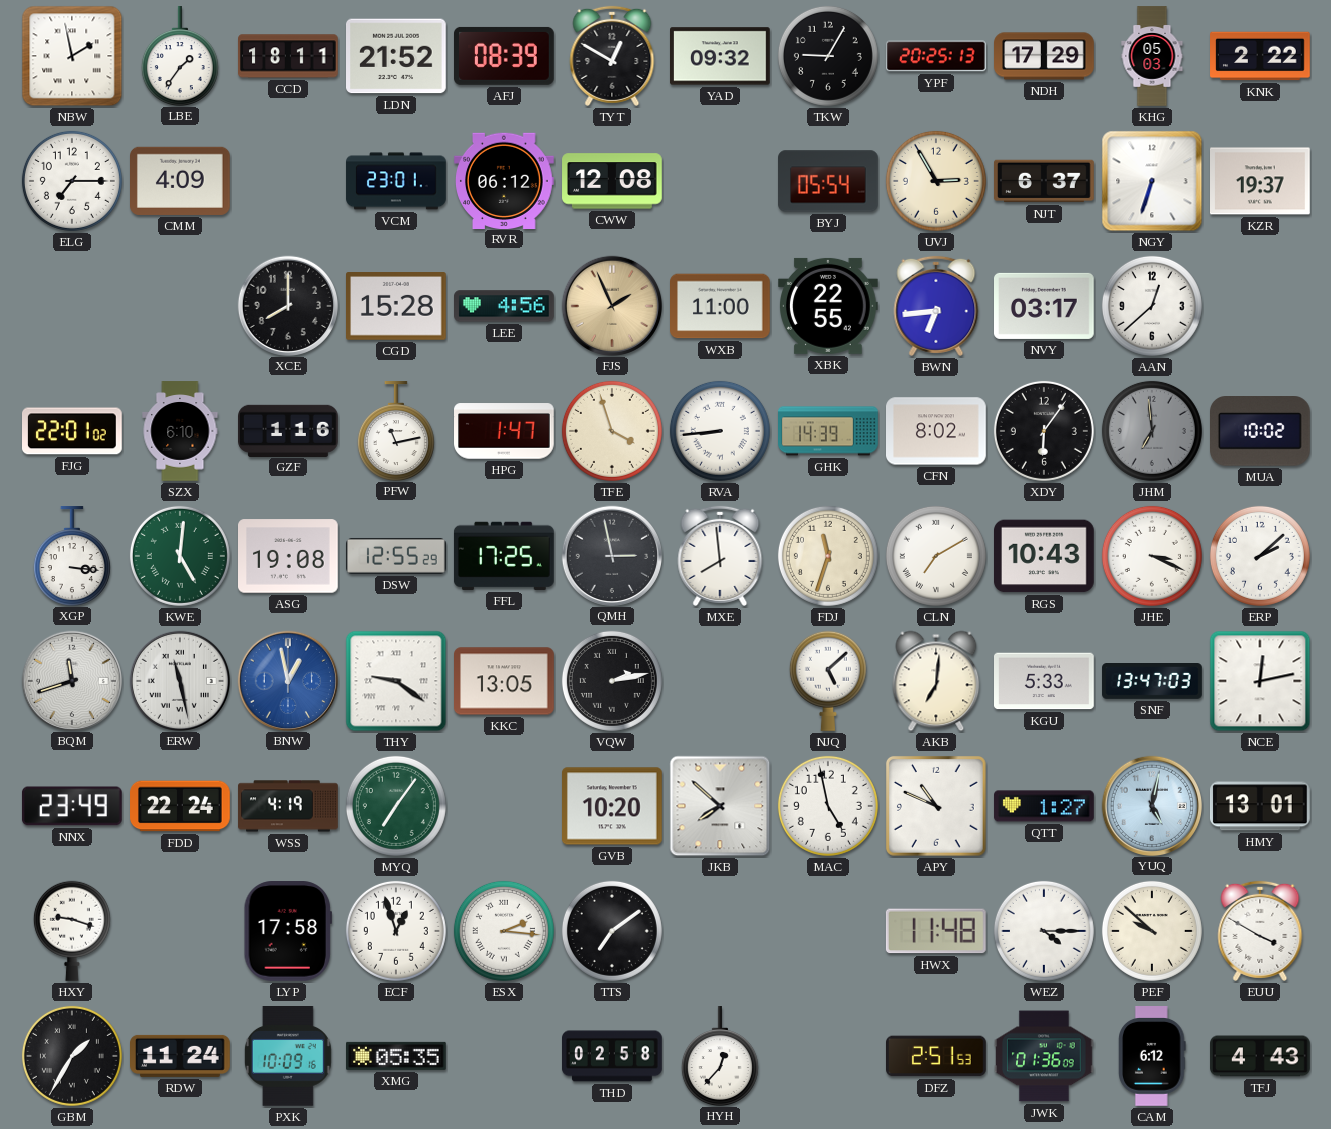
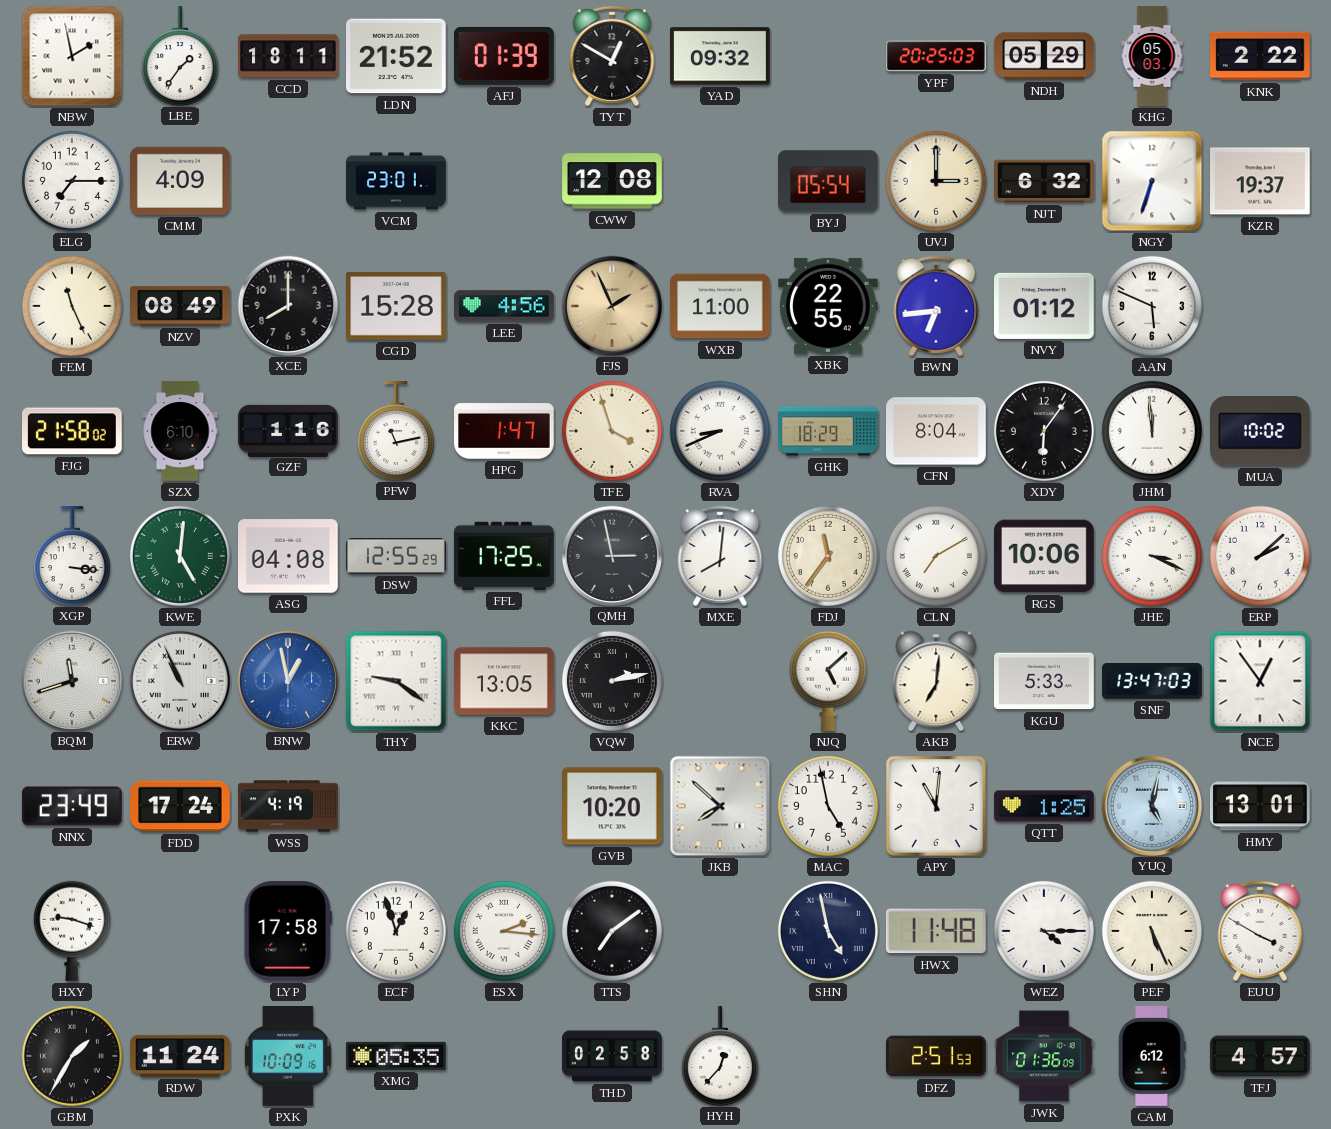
AFJ: 08:39 -> 01:39 (505, 56)
TKW: 9:05 -> none (828, 56)
YPF: 20:25:13 -> 20:25:03 (937, 56)
NDH: 17:29 -> 05:29 (1044, 56)
RVR: 06:12 -> none (505, 180)
UVJ: 2:55 -> 3:00 (936, 181)
NJT: 6:37 -> 6:32 (1044, 181)
FEM: none -> 11:26 (72, 306)
NZV: none -> 08:49 (181, 306)
NVY: 03:17 -> 01:12 (1045, 306)
AAN: 12:38 -> 5:49 (1152, 306)
FJG: 22:01 -> 21:58 (73, 431)
RVA: 8:44 -> 8:41 (720, 431)
GHK: 14:39 -> 18:29 (829, 431)
CFN: 8:02 -> 8:04 (937, 431)
JHM: 6:59 -> 11:59 (1152, 431)
JHM dial: grey -> white (1152, 431)
ASG: 19:08 -> 04:08 (289, 556)
MXE: 7:59 -> 8:01 (720, 556)
FDJ: 11:33 -> 11:36 (828, 556)
RGS: 10:43 -> 10:06 (1045, 556)
ERW: 11:28 -> 10:56 (179, 680)
NCE: 12:13 -> 12:54 (1260, 681)
FDD: 22:24 -> 17:24 (180, 806)
MYQ: 7:06 -> none (396, 806)
APY: 10:49 -> 11:01 (936, 806)
QTT: 1:27 -> 1:25 (1044, 806)
SHN: none -> 4:58 (828, 931)
PEF: 9:52 -> 5:26 (1152, 931)
TFJ: 4:43 -> 4:57 (1260, 1056)
